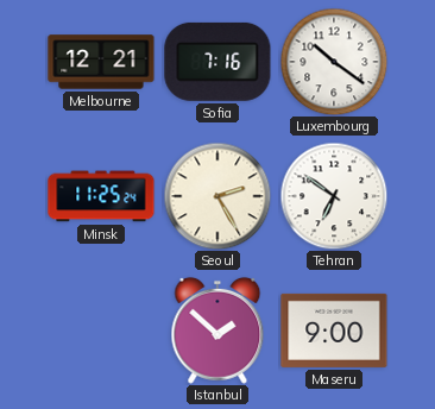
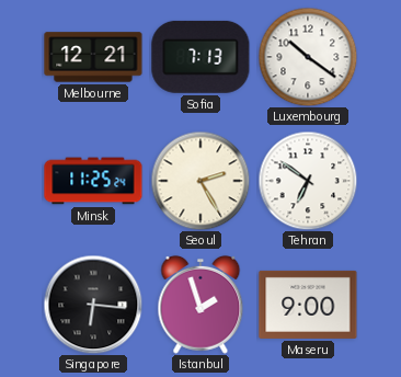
Sofia: 7:16 -> 7:13 (200, 57)
Singapore: none -> 6:16 (93, 305)
Istanbul: 1:52 -> 1:57 (200, 305)
